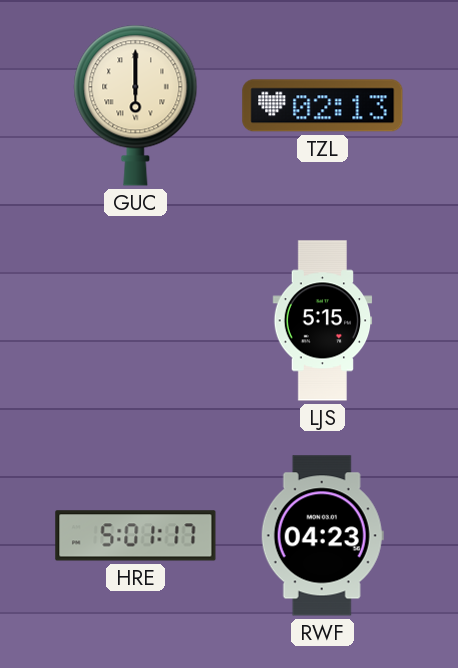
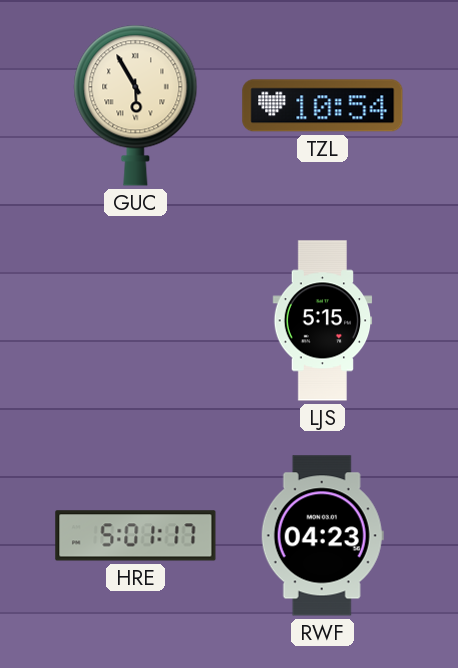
GUC: 6:00 -> 5:55 (136, 105)
TZL: 02:13 -> 10:54 (323, 106)
